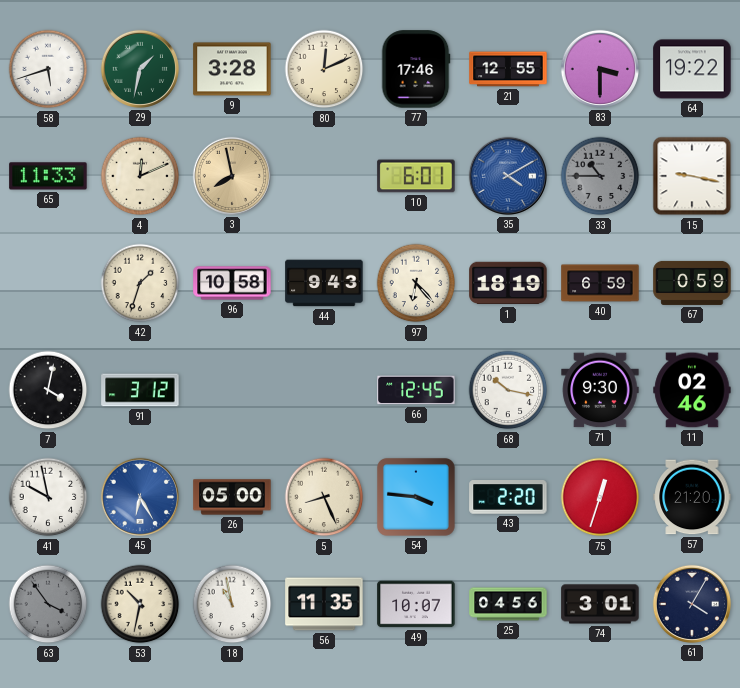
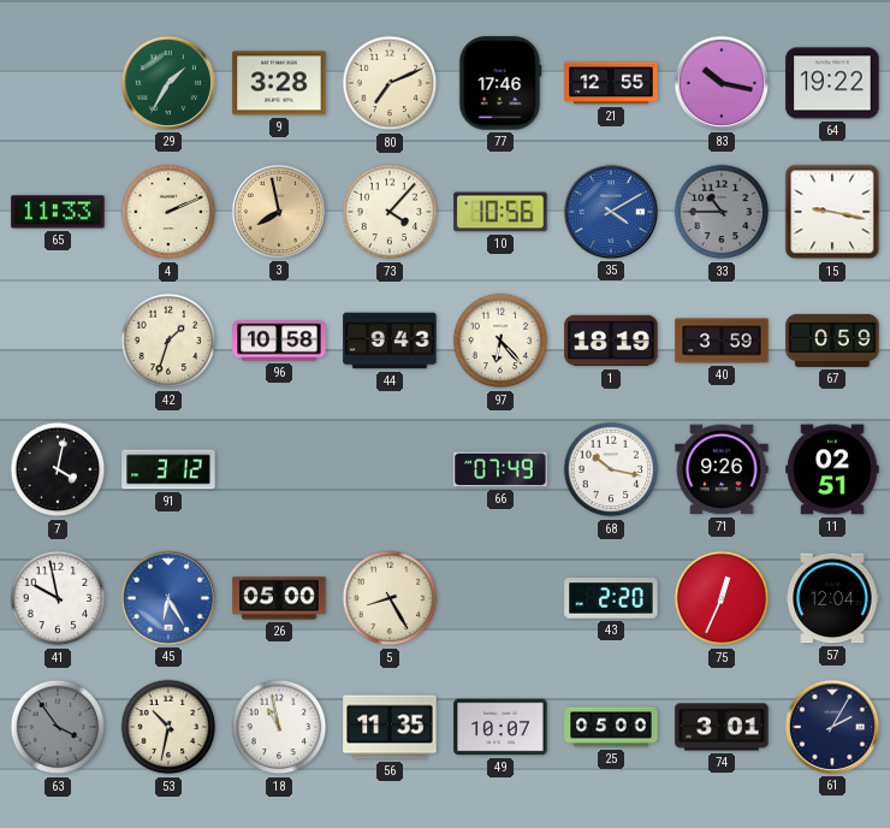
58: 5:42 -> none (48, 69)
29: 1:32 -> 1:35 (168, 83)
80: 12:11 -> 7:11 (390, 83)
83: 3:30 -> 10:17 (722, 83)
4: 12:11 -> 2:11 (168, 212)
73: none -> 4:07 (390, 212)
10: 6:01 -> 10:56 (500, 212)
40: 6:59 -> 3:59 (722, 341)
66: 12:45 -> 07:49 (500, 469)
71: 9:30 -> 9:26 (722, 469)
11: 02:46 -> 02:51 (832, 469)
5: 8:26 -> 8:25 (390, 598)
54: 3:46 -> none (416, 497)
75: 12:33 -> 12:34 (722, 598)
57: 21:20 -> 12:04 (832, 598)
25: 04:56 -> 05:00 (611, 727)
61: 4:05 -> 2:05 (832, 727)
